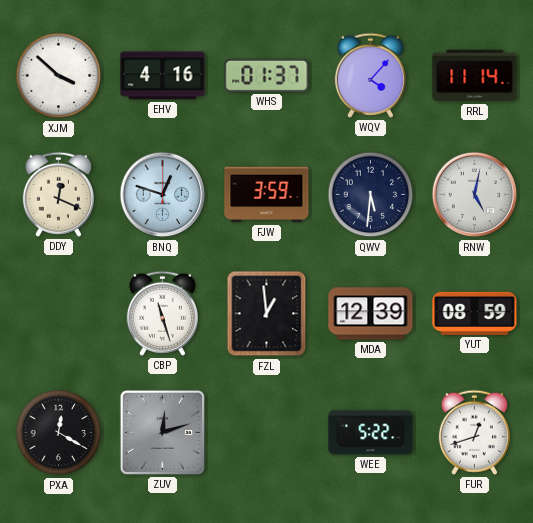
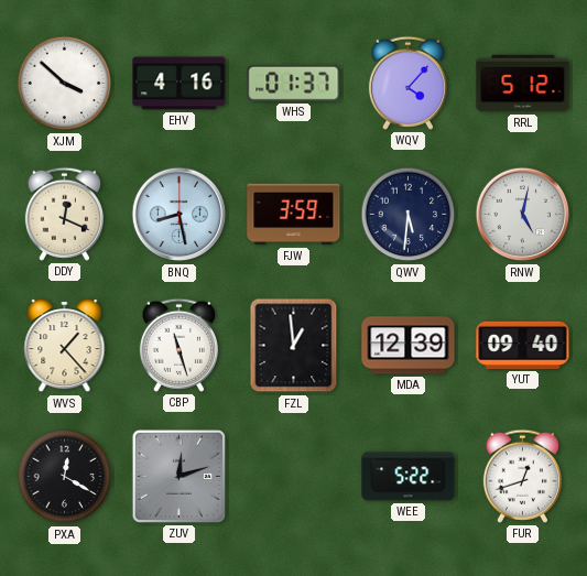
RRL: 11:14 -> 5:12 (523, 84)
BNQ: 12:48 -> 8:28 (180, 215)
WVS: none -> 1:23 (65, 346)
YUT: 08:59 -> 09:40 (523, 345)
